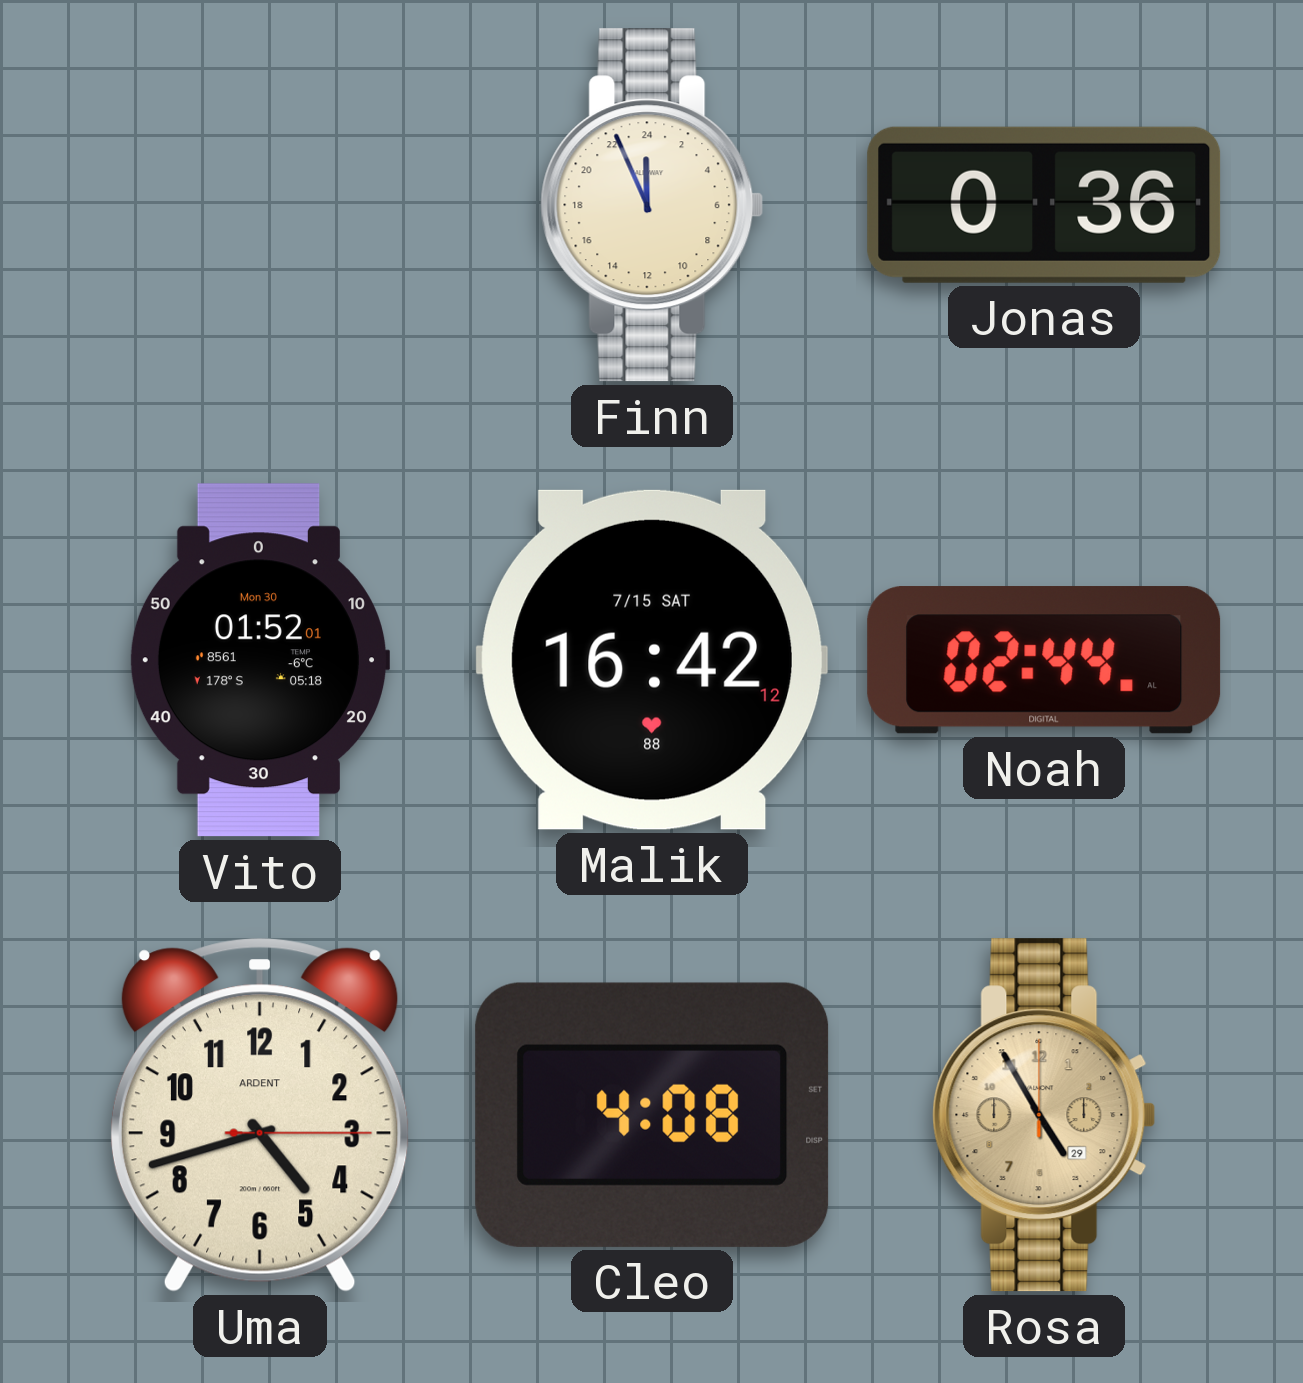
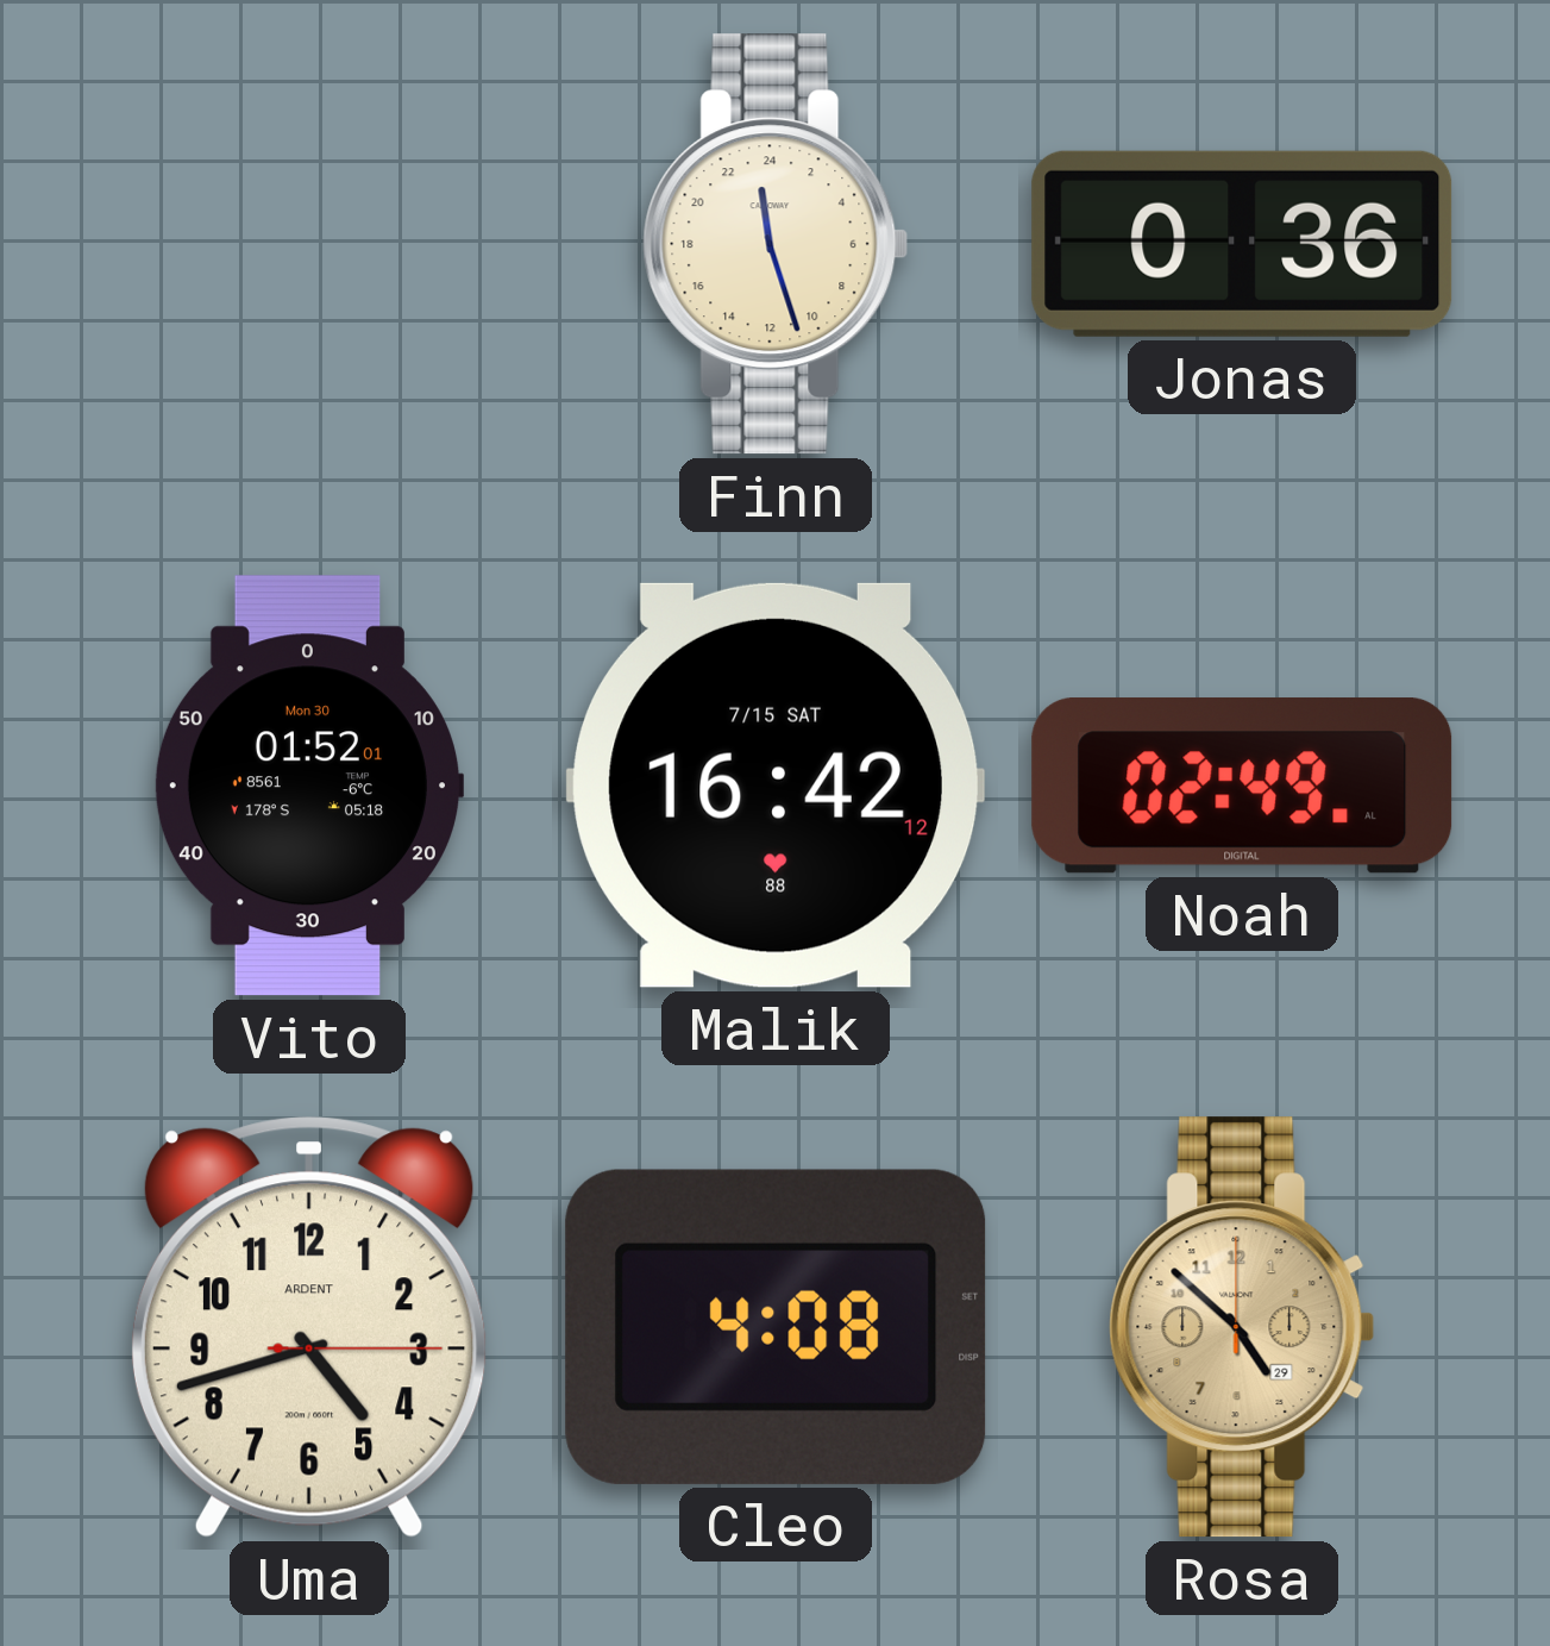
Finn: 23:56 -> 23:27 (776, 244)
Noah: 02:44 -> 02:49 (1242, 786)
Rosa: 4:55 -> 4:52 (1242, 1327)
